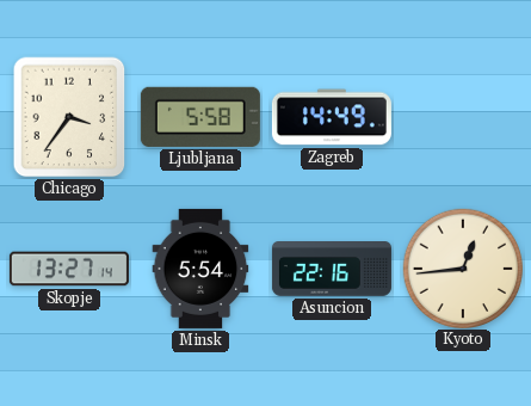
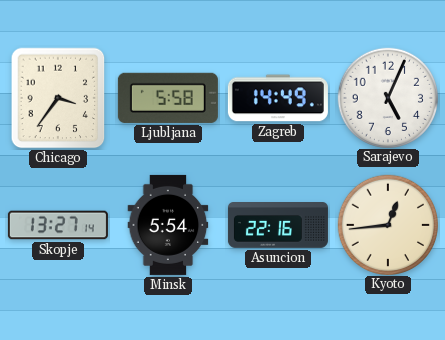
Sarajevo: none -> 5:04 (387, 97)
